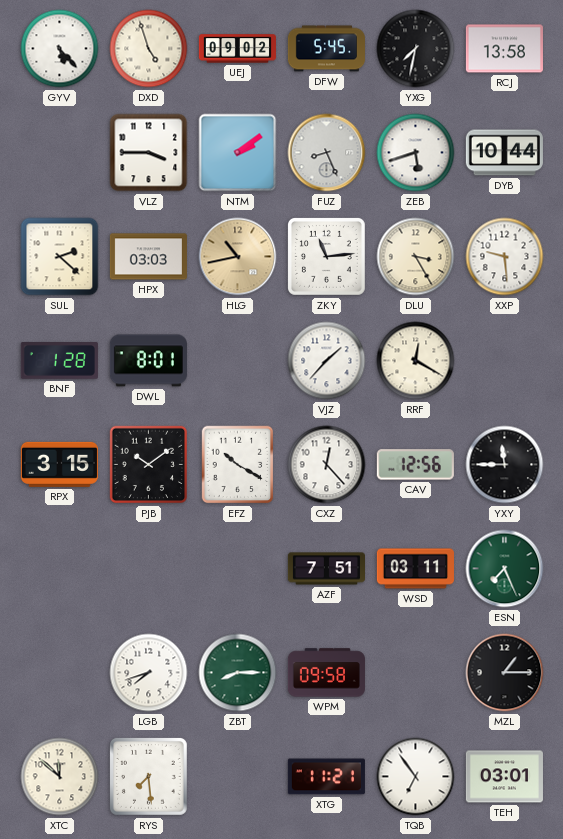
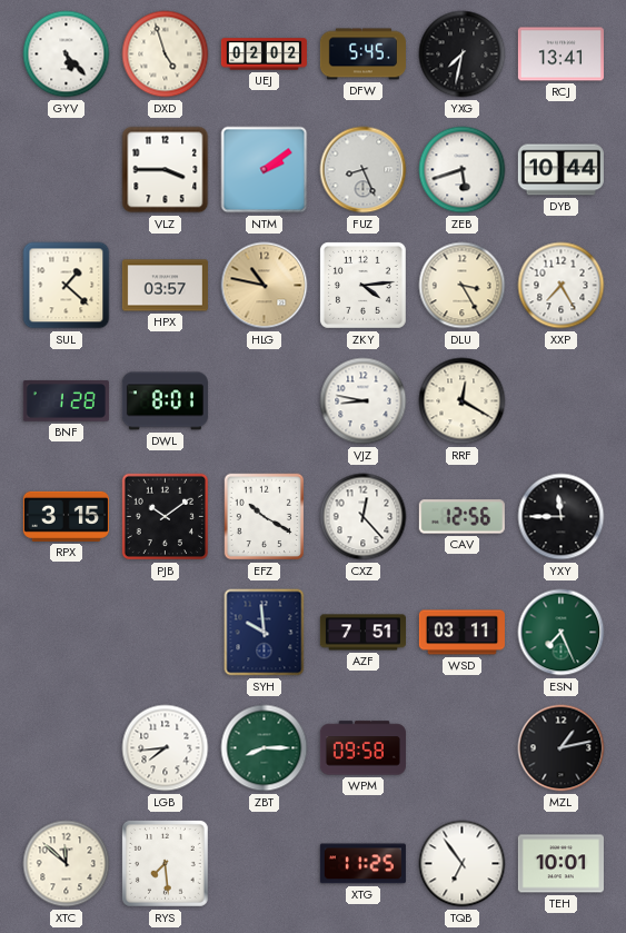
UEJ: 09:02 -> 02:02 (264, 54)
RCJ: 13:58 -> 13:41 (560, 54)
SUL: 2:22 -> 1:22 (67, 286)
HPX: 03:03 -> 03:57 (165, 286)
HLG: 10:43 -> 10:47 (265, 286)
ZKY: 11:14 -> 4:14 (362, 285)
XXP: 9:29 -> 7:25 (562, 286)
VJZ: 1:37 -> 8:47 (364, 401)
SYH: none -> 9:59 (265, 633)
LGB: 7:42 -> 7:44 (166, 748)
MZL: 1:15 -> 1:13 (562, 748)
XTG: 11:21 -> 11:25 (362, 864)
TEH: 03:01 -> 10:01 (560, 864)
